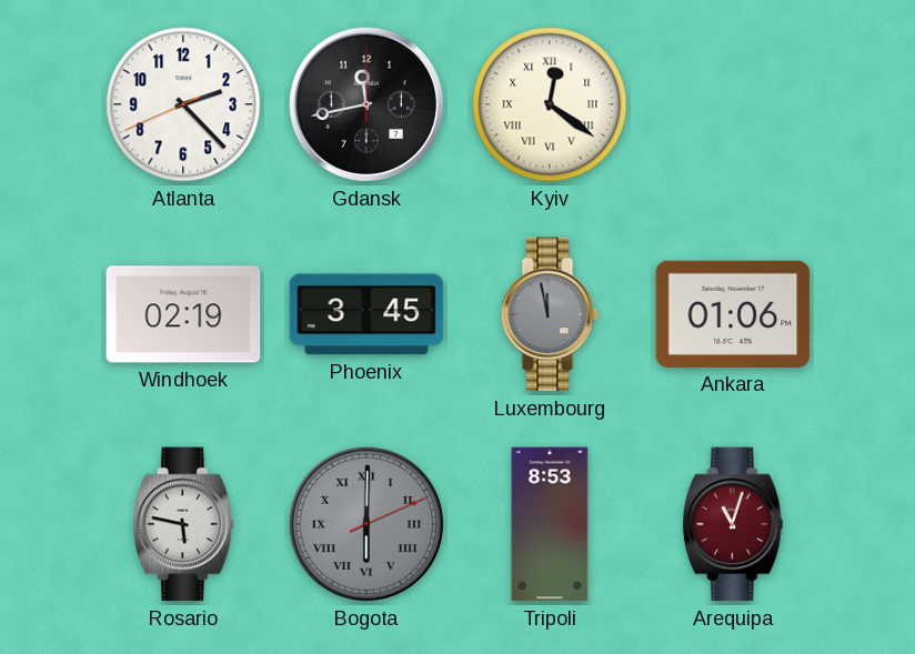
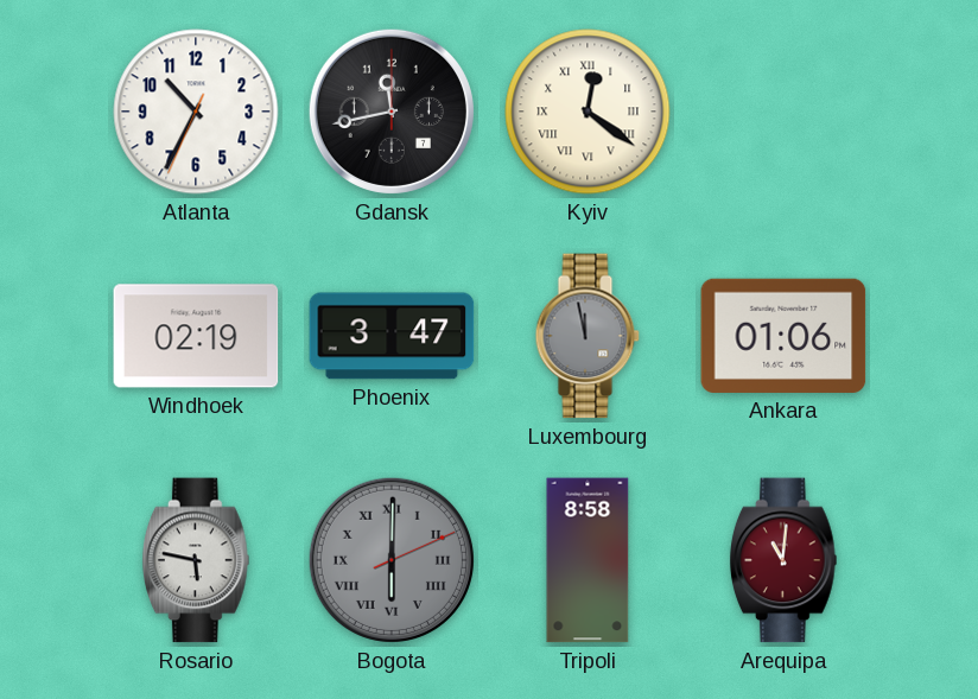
Atlanta: 2:22 -> 10:34 (196, 112)
Phoenix: 3:45 -> 3:47 (392, 336)
Tripoli: 8:53 -> 8:58 (588, 560)
Arequipa: 11:03 -> 11:01 (785, 560)
